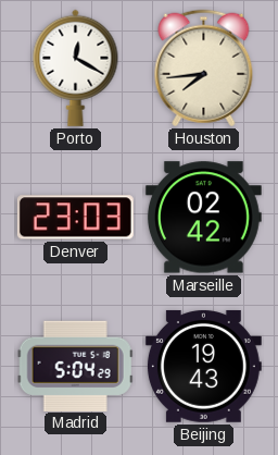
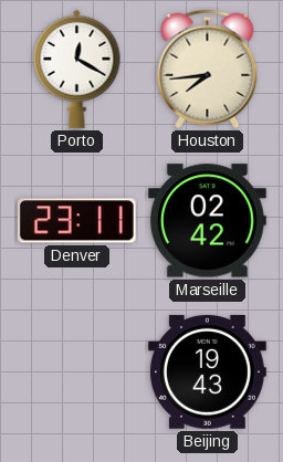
Denver: 23:03 -> 23:11 (76, 221)
Madrid: 5:04 -> none (75, 366)
